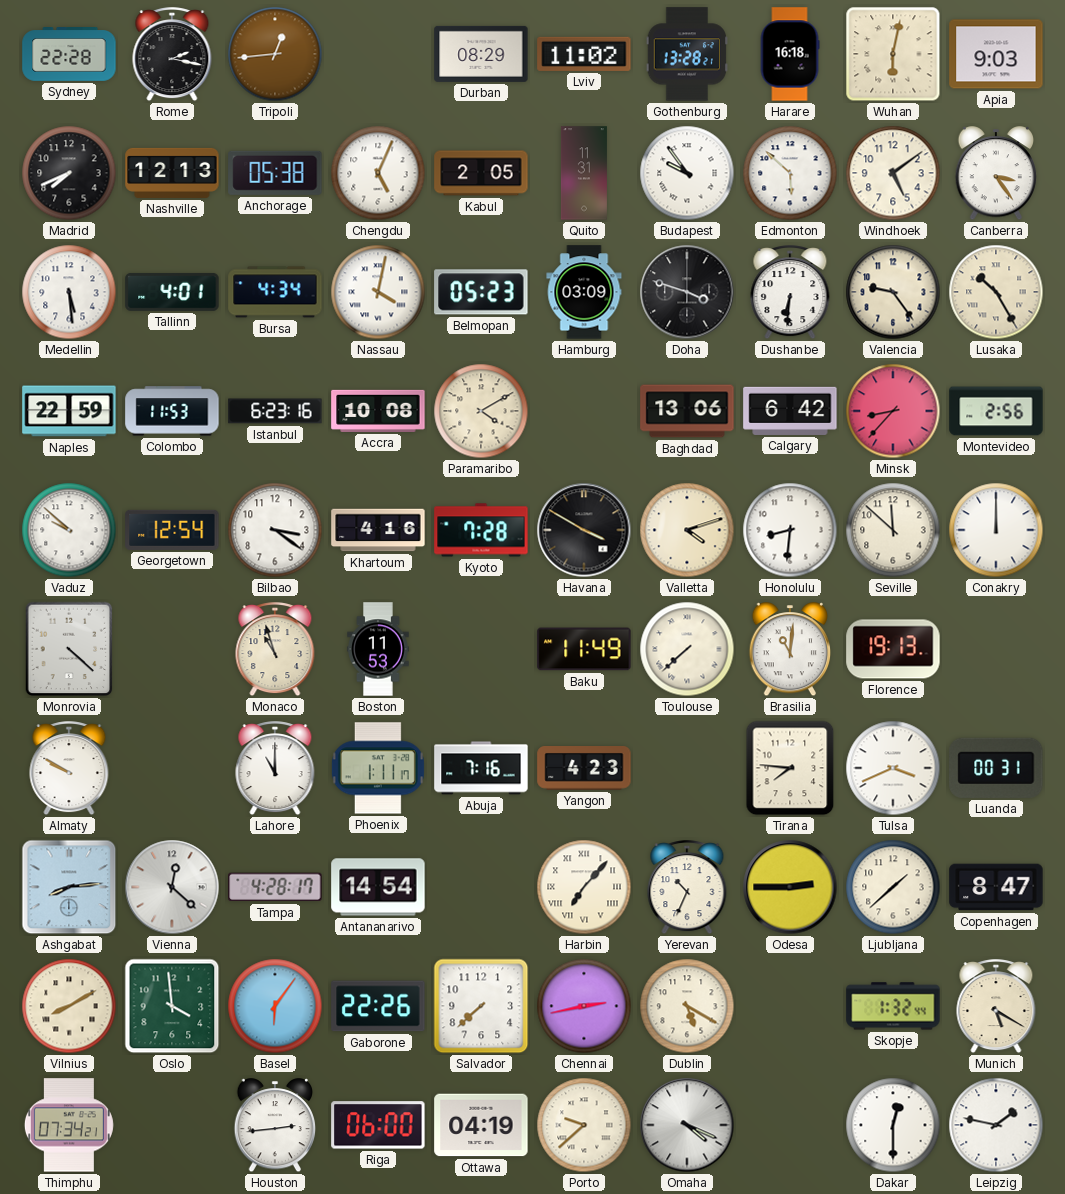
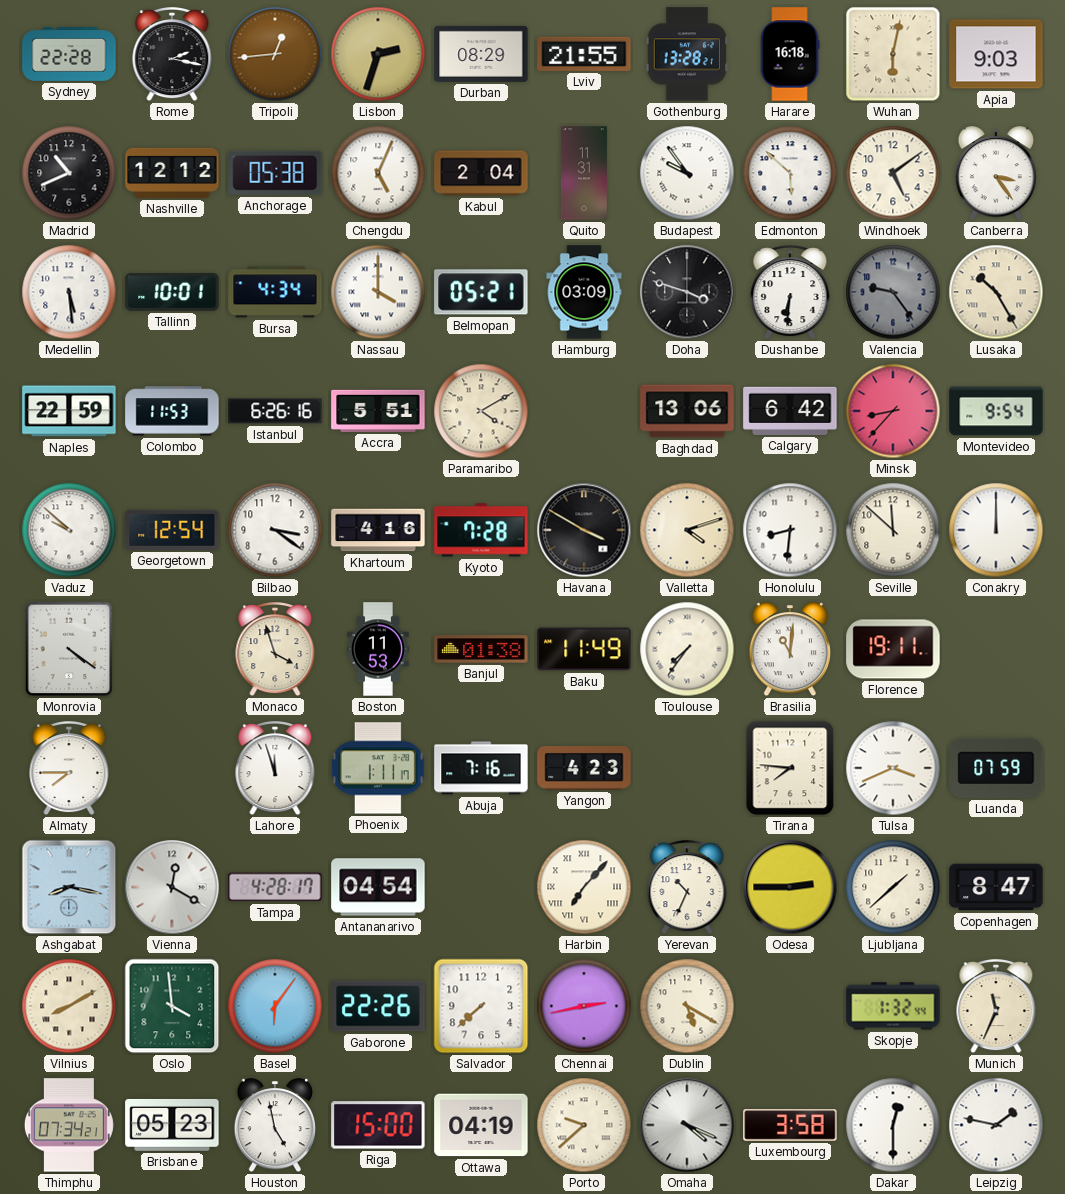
Lisbon: none -> 2:33 (378, 54)
Lviv: 11:02 -> 21:55 (584, 54)
Madrid: 7:41 -> 10:41 (69, 173)
Nashville: 12:13 -> 12:12 (172, 173)
Kabul: 2:05 -> 2:04 (481, 173)
Tallinn: 4:01 -> 10:01 (172, 292)
Nassau: 4:02 -> 4:00 (378, 292)
Belmopan: 05:23 -> 05:21 (481, 292)
Valencia dial: cream -> grey (893, 292)
Istanbul: 6:23 -> 6:26 (275, 411)
Accra: 10:08 -> 5:51 (378, 411)
Montevideo: 2:56 -> 9:54 (996, 411)
Monrovia: 4:22 -> 4:21 (69, 649)
Monaco: 10:57 -> 3:57 (275, 650)
Banjul: none -> 01:38 (481, 649)
Toulouse: 7:38 -> 7:36 (687, 649)
Florence: 19:13 -> 19:11 (893, 649)
Almaty: 9:50 -> 7:45 (69, 769)
Lahore: 11:00 -> 11:57 (275, 769)
Luanda: 00:31 -> 07:59 (996, 768)
Ashgabat: 8:14 -> 8:17 (69, 887)
Vienna: 12:22 -> 12:20 (172, 887)
Antananarivo: 14:54 -> 04:54 (378, 887)
Munich: 5:20 -> 11:34 (996, 1007)
Brisbane: none -> 05:23 (172, 1125)
Houston: 2:44 -> 4:58 (275, 1126)
Riga: 06:00 -> 15:00 (378, 1125)
Luxembourg: none -> 3:58 (790, 1125)
